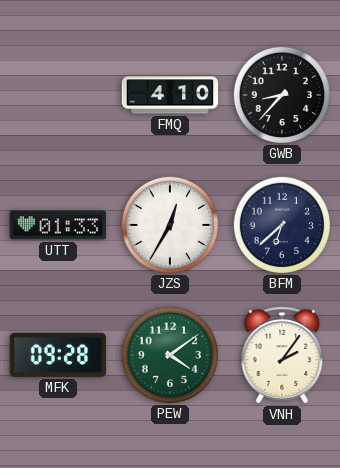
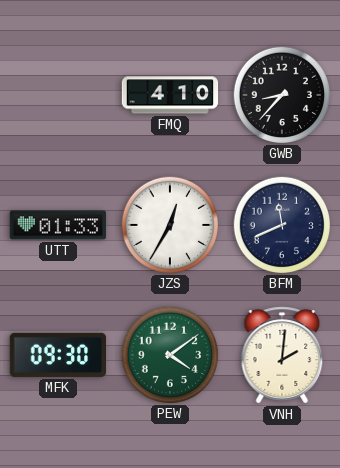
BFM: 6:38 -> 11:41 (281, 224)
MFK: 09:28 -> 09:30 (57, 355)
VNH: 2:06 -> 2:01 (282, 355)
